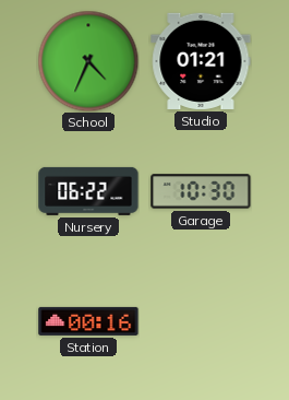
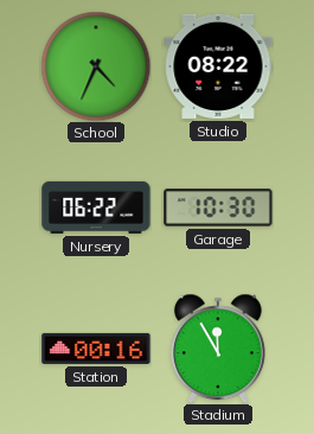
Studio: 01:21 -> 08:22 (218, 66)
Stadium: none -> 11:55 (219, 349)
